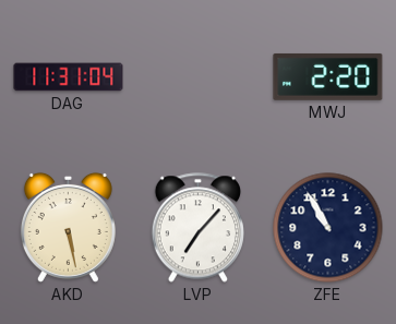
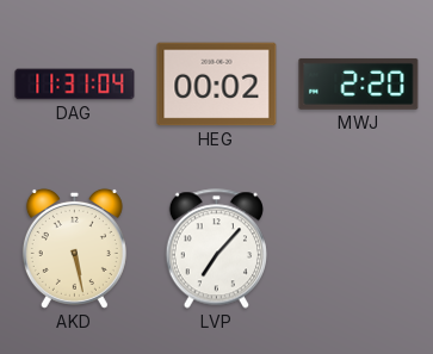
HEG: none -> 00:02 (217, 85)
ZFE: 10:55 -> none (328, 228)
